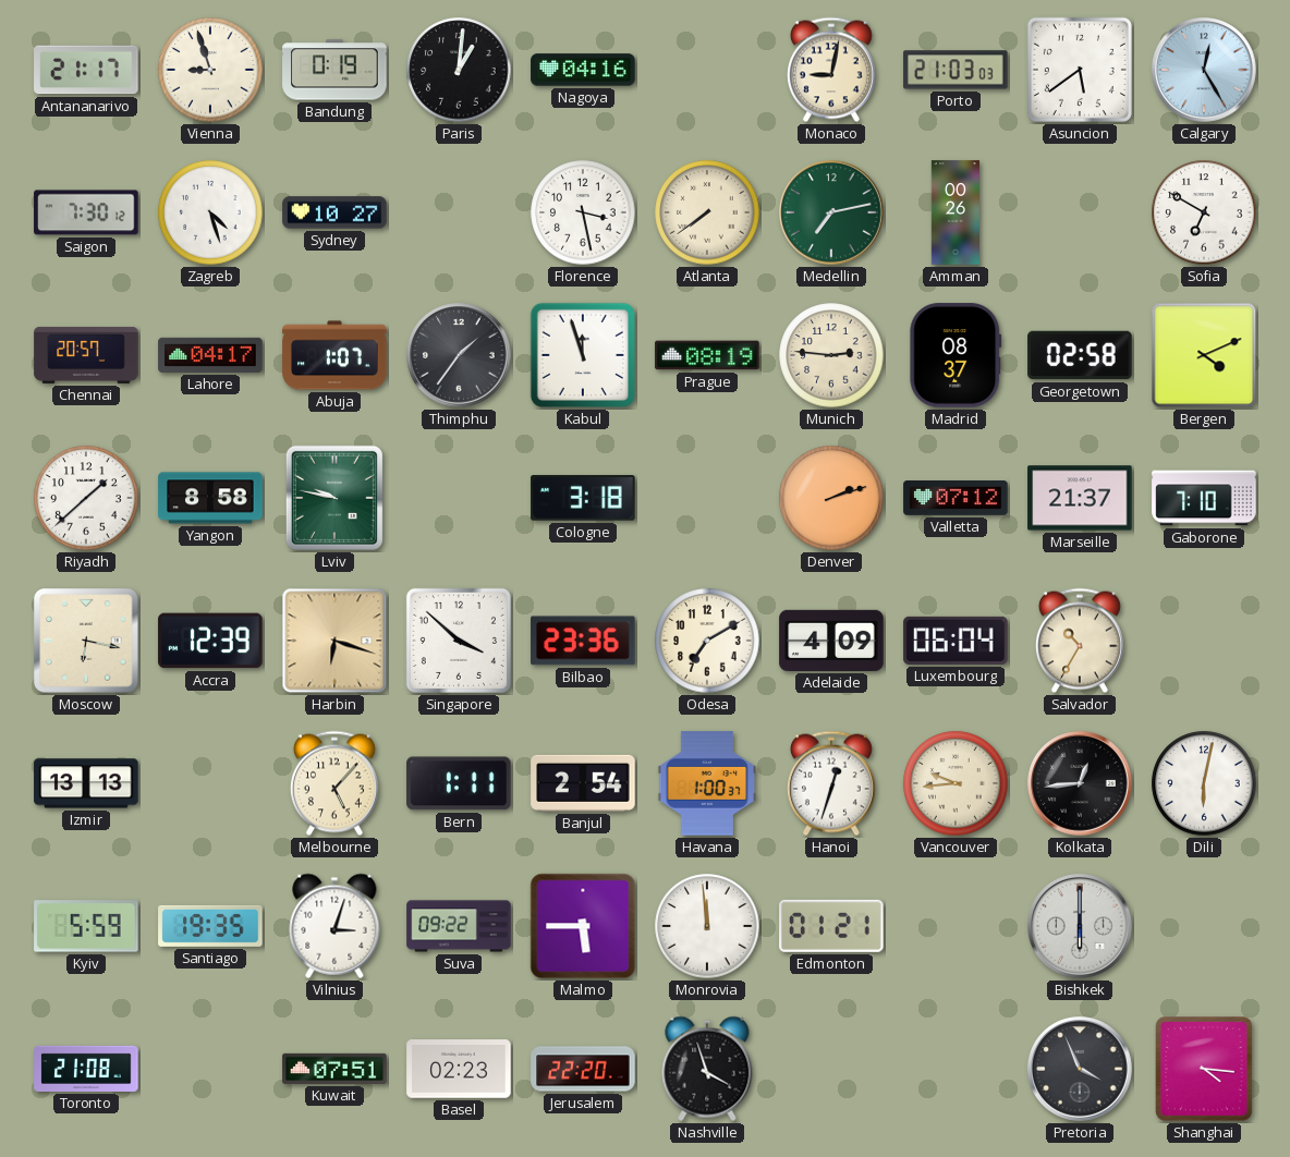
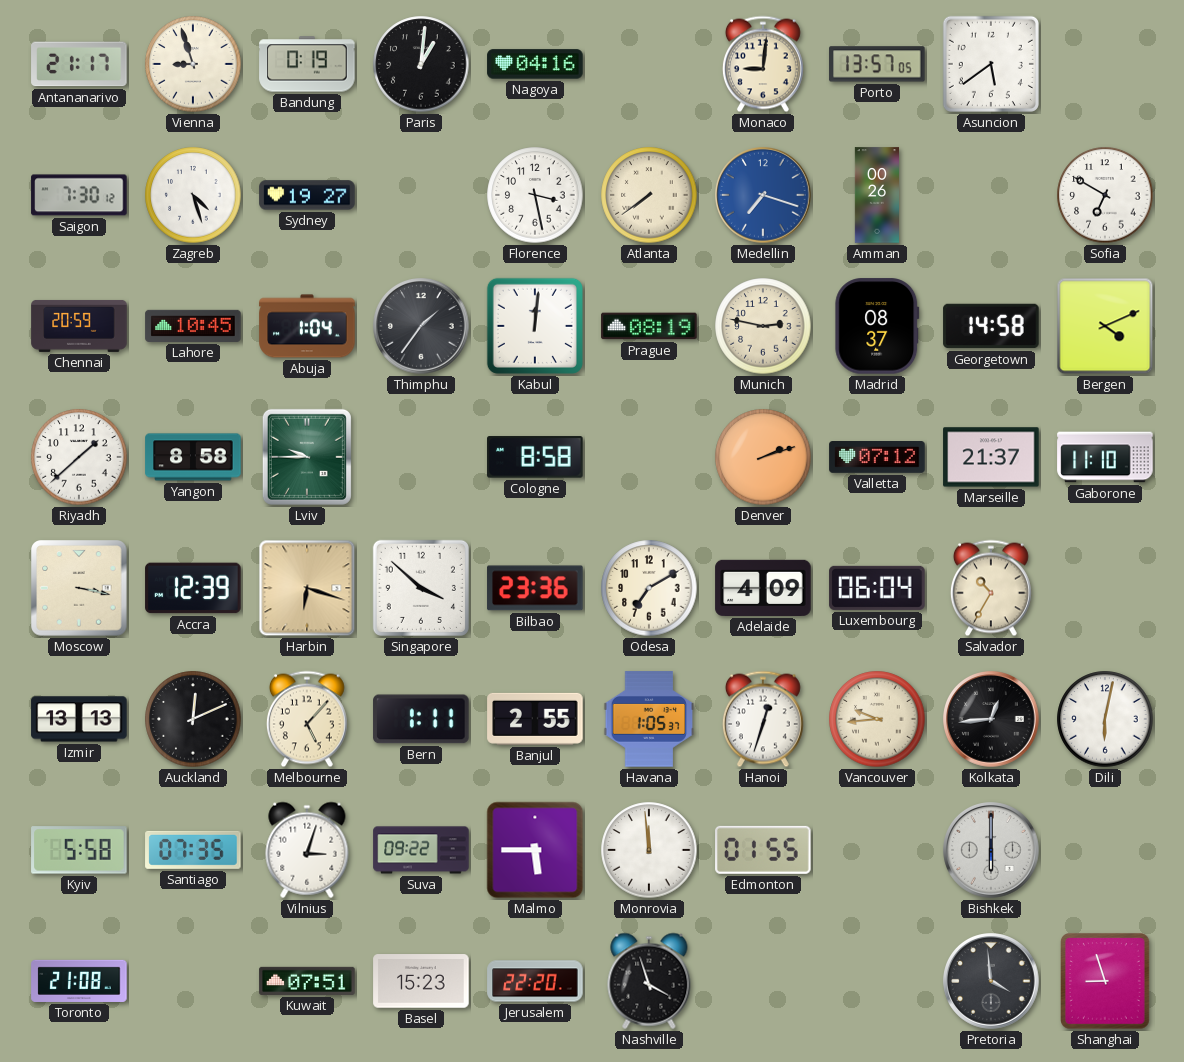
Monaco: 9:02 -> 9:01 (763, 64)
Porto: 21:03 -> 13:57 (877, 64)
Calgary: 12:25 -> none (1204, 70)
Sydney: 10:27 -> 19:27 (307, 195)
Medellin: 7:13 -> 7:18 (763, 195)
Medellin dial: green -> blue (763, 195)
Chennai: 20:57 -> 20:59 (79, 326)
Lahore: 04:17 -> 10:45 (193, 326)
Abuja: 1:07 -> 1:04 (307, 326)
Kabul: 11:57 -> 12:01 (535, 326)
Munich: 2:46 -> 2:47 (763, 326)
Georgetown: 02:58 -> 14:58 (991, 326)
Lviv: 9:47 -> 9:45 (307, 457)
Cologne: 3:18 -> 8:58 (535, 457)
Gaborone: 7:10 -> 11:10 (1105, 457)
Moscow: 6:17 -> 3:17 (79, 588)
Auckland: none -> 12:11 (193, 719)
Banjul: 2:54 -> 2:55 (535, 719)
Havana: 1:00 -> 1:05 (649, 719)
Kyiv: 5:59 -> 5:58 (79, 850)
Santiago: 19:35 -> 07:35 (193, 850)
Edmonton: 01:21 -> 01:55 (763, 850)
Basel: 02:23 -> 15:23 (421, 981)
Pretoria: 3:56 -> 3:59 (991, 981)
Shanghai: 4:16 -> 8:57 (1106, 982)
